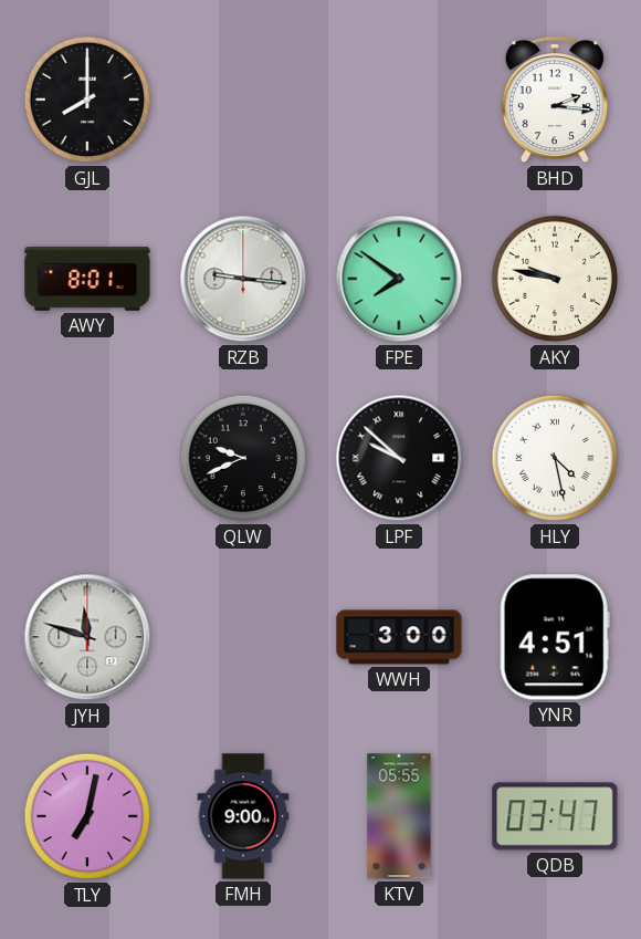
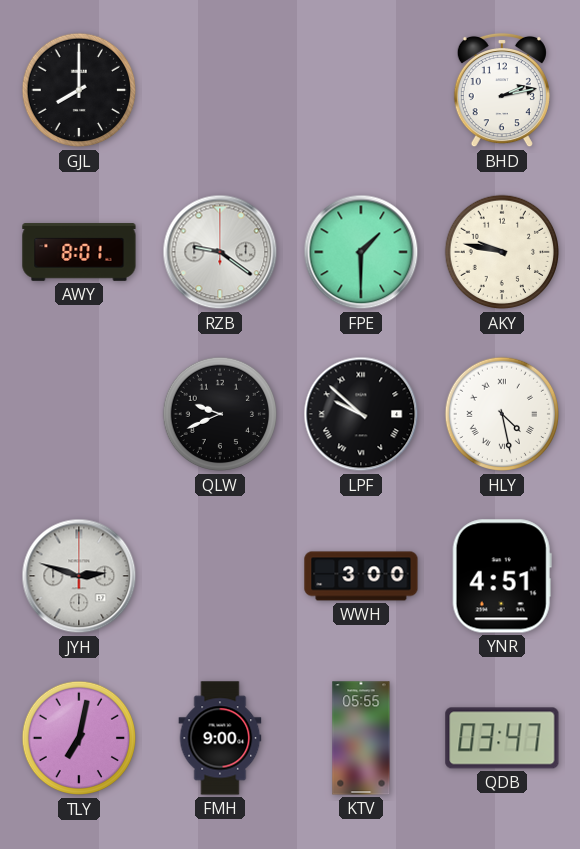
BHD: 2:16 -> 2:13 (502, 90)
RZB: 9:16 -> 9:21 (220, 252)
FPE: 7:51 -> 1:30 (361, 252)
JYH: 11:48 -> 2:48 (79, 576)
